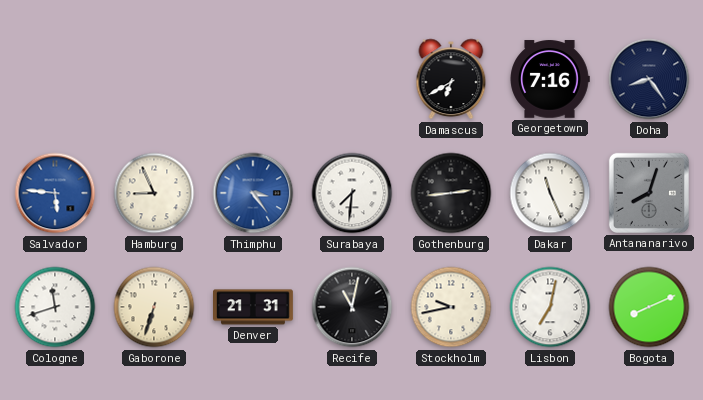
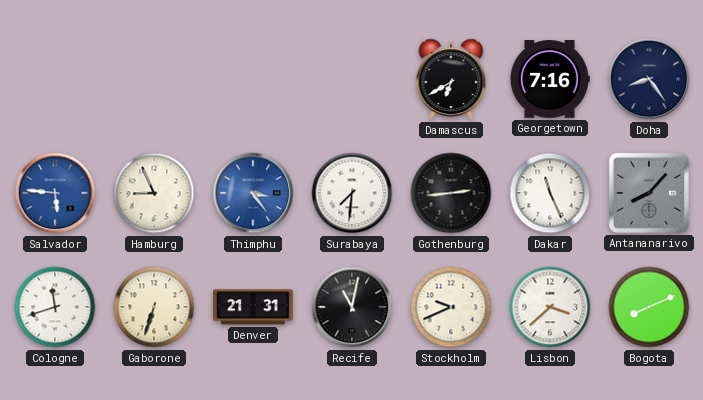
Antananarivo: 8:03 -> 8:07 (649, 193)
Stockholm: 9:43 -> 9:41 (451, 307)
Lisbon: 7:02 -> 3:38 (550, 307)
